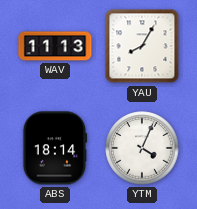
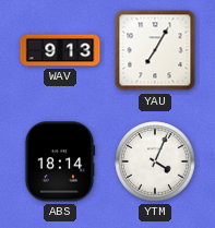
WAV: 11:13 -> 9:13 (60, 50)
YAU: 8:05 -> 7:05 (155, 50)
